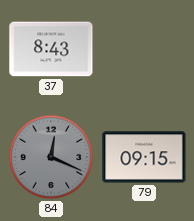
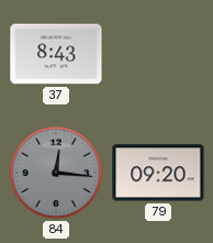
84: 12:19 -> 12:16 (56, 173)
79: 09:15 -> 09:20 (158, 173)
